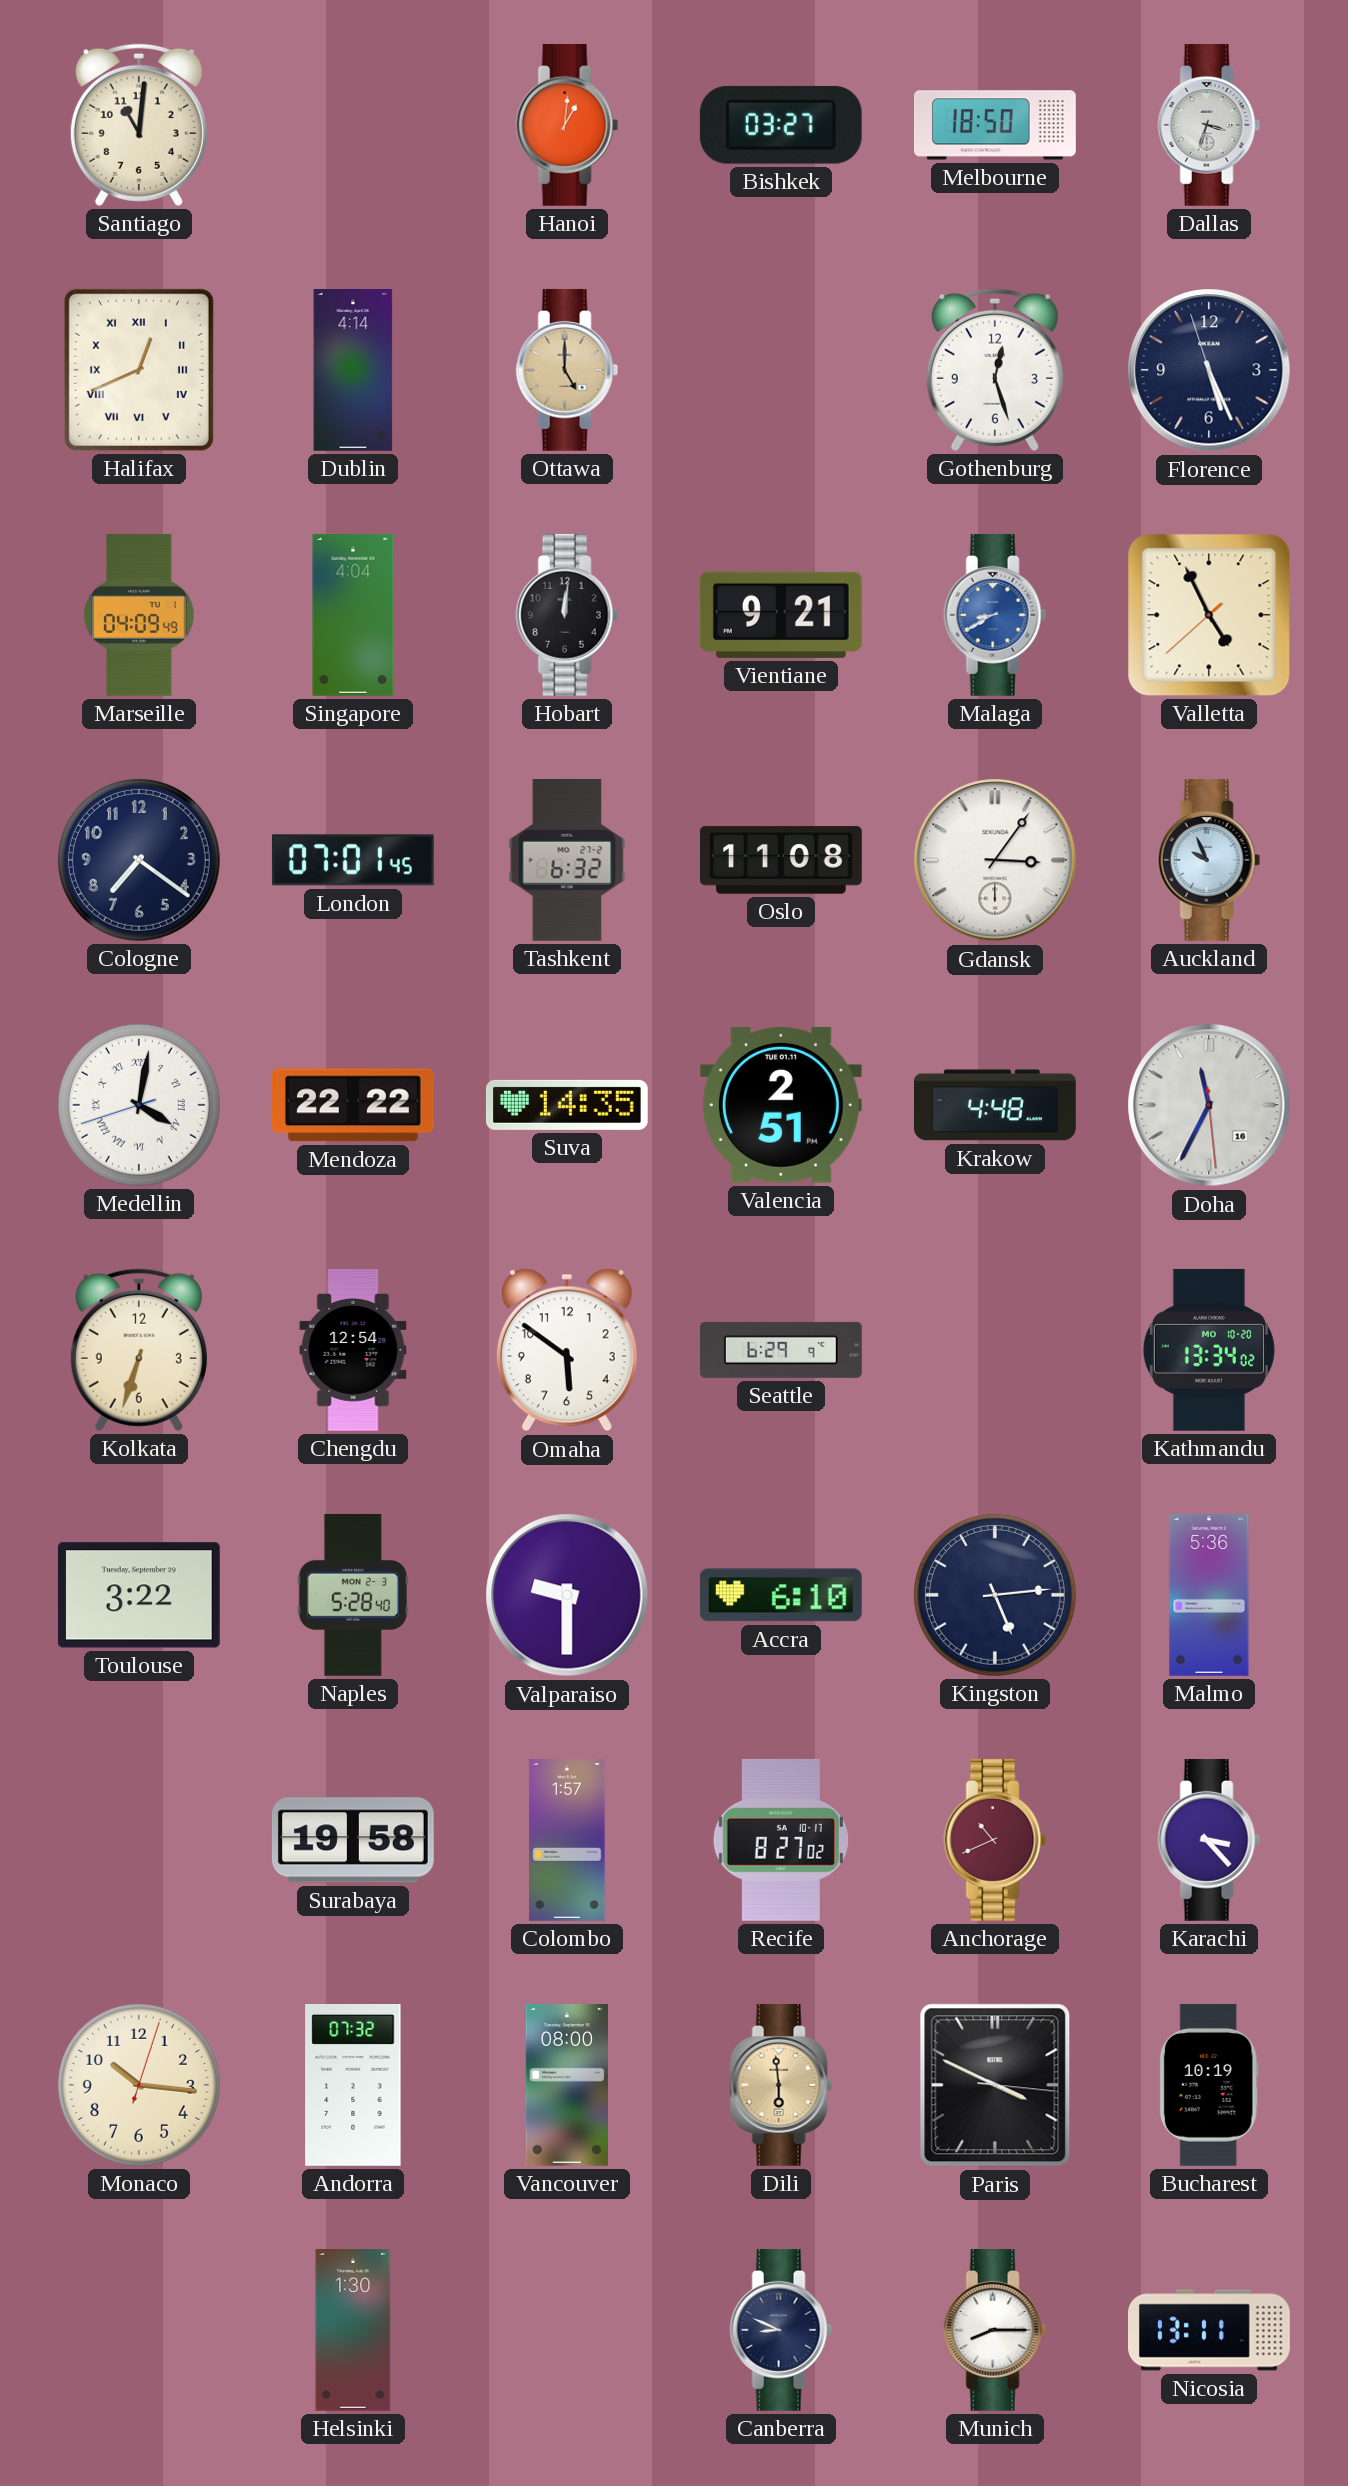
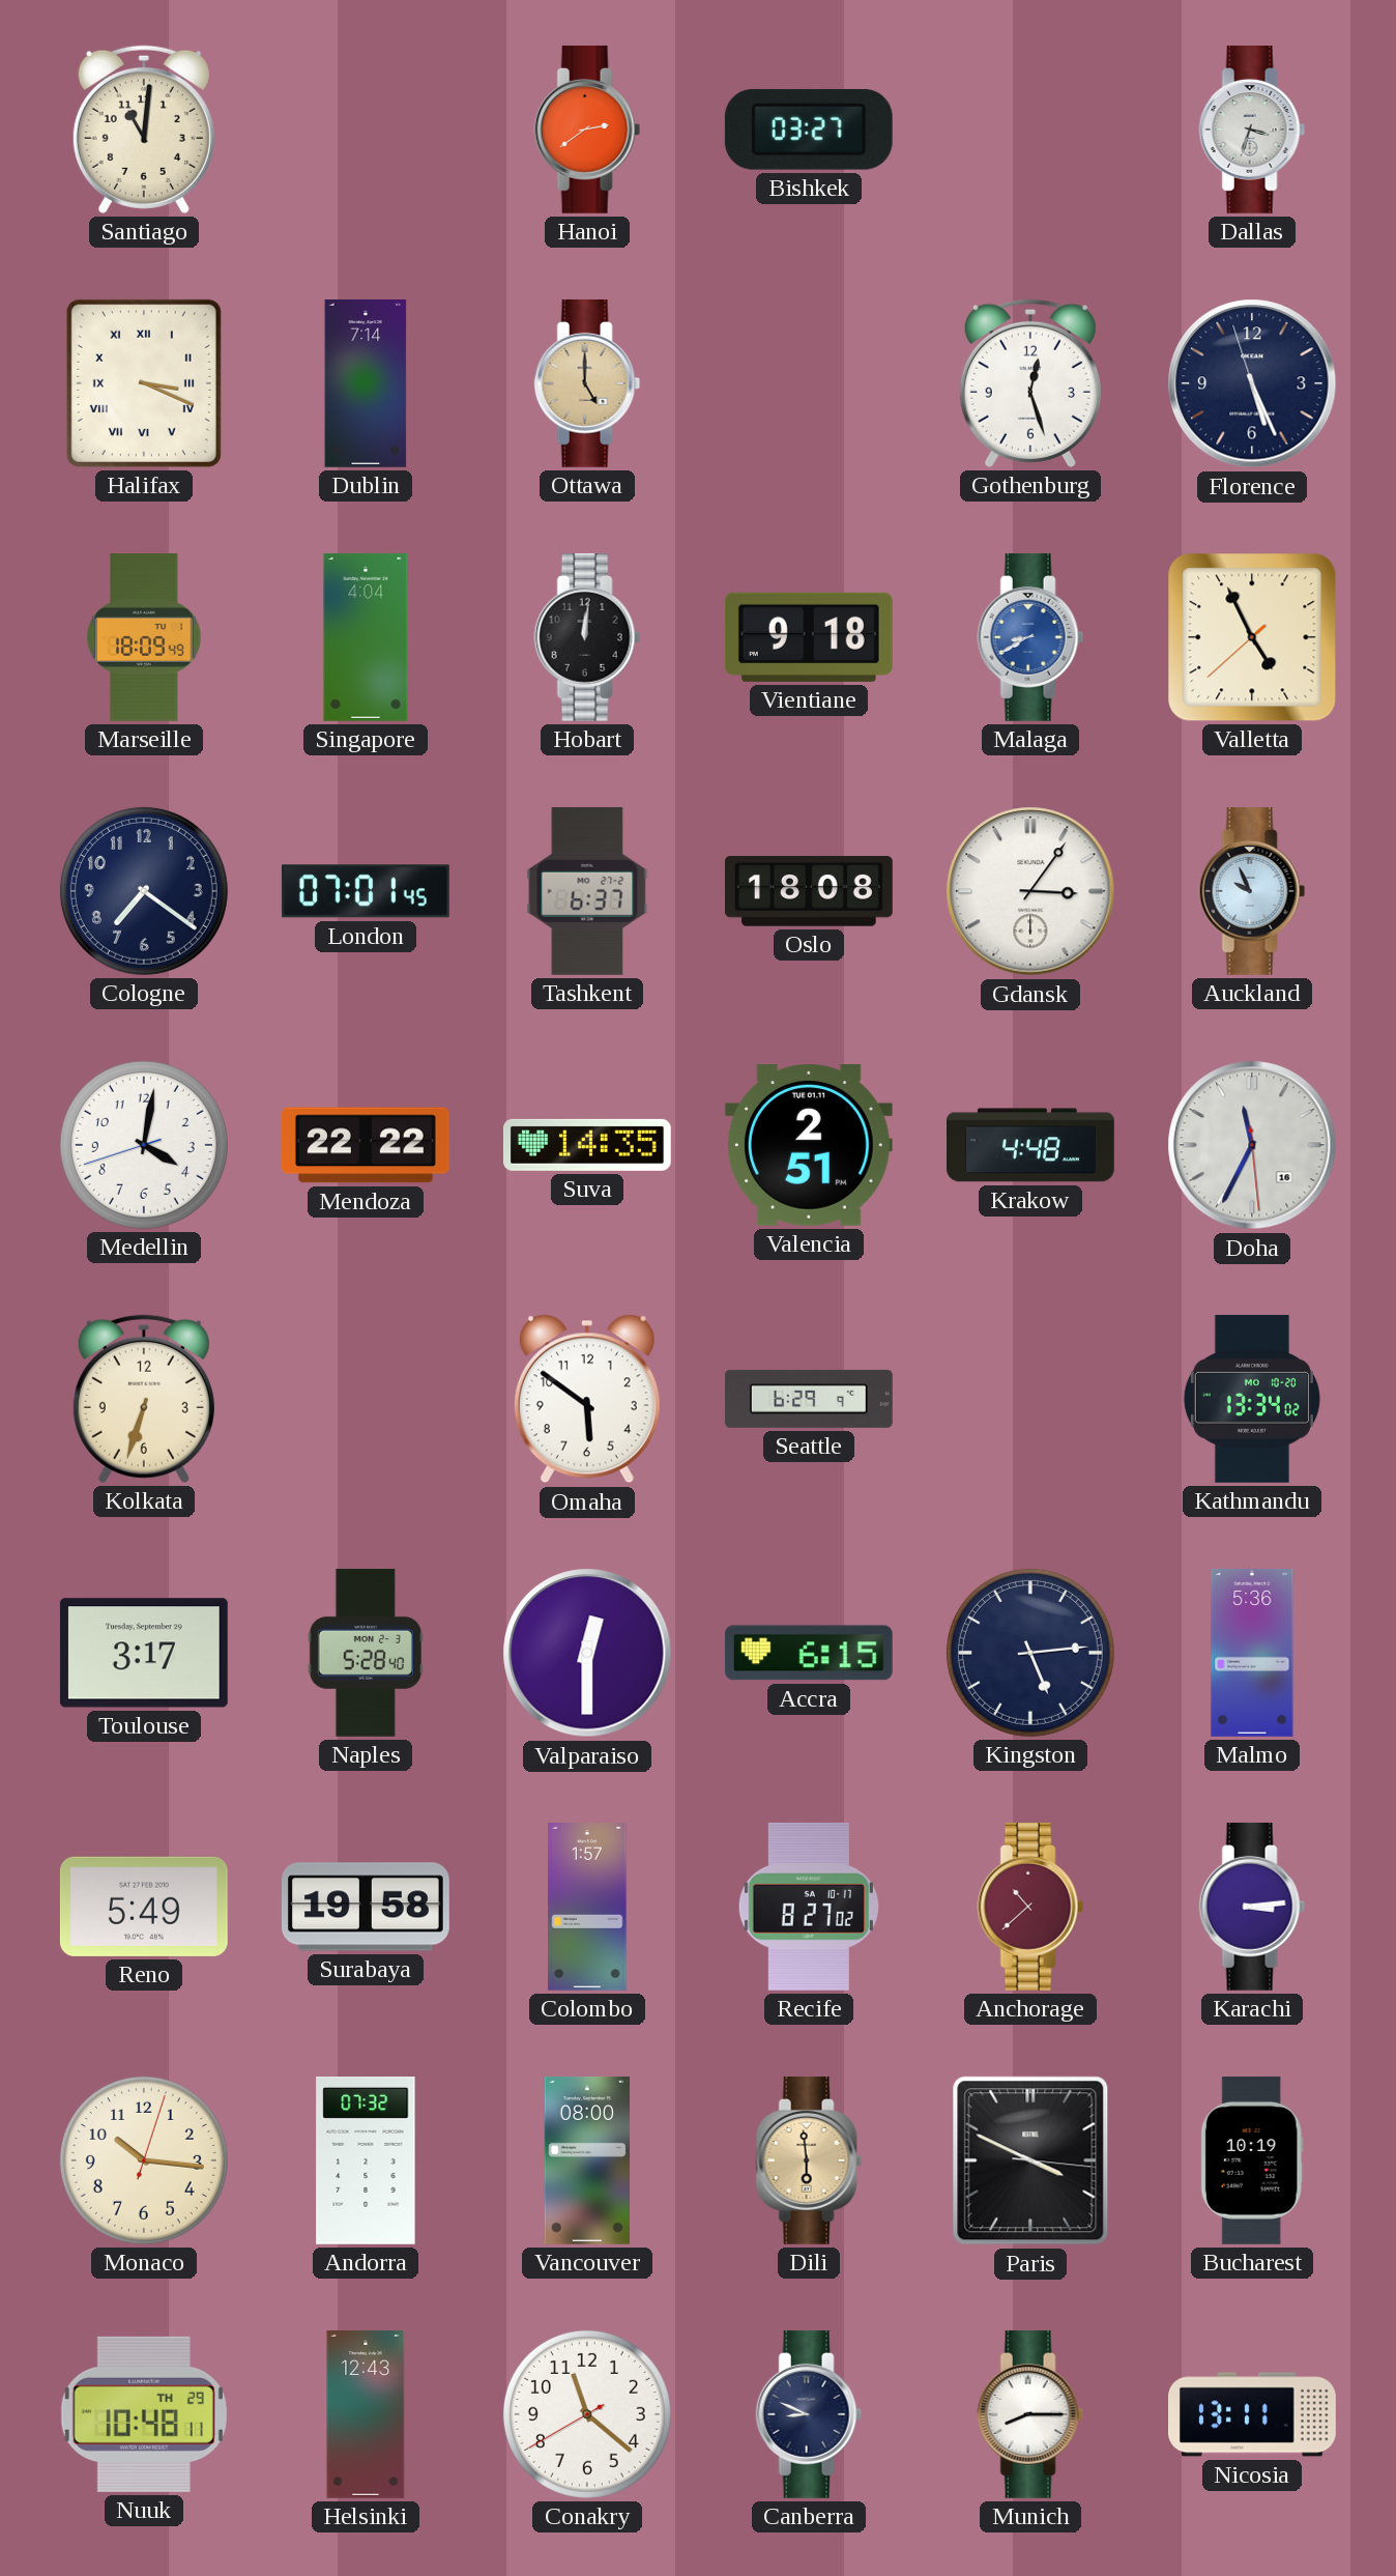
Hanoi: 1:01 -> 2:39 (587, 130)
Melbourne: 18:50 -> none (996, 125)
Halifax: 12:41 -> 3:19 (144, 383)
Dublin: 4:14 -> 7:14 (366, 384)
Marseille: 04:09 -> 18:09 (144, 638)
Vientiane: 9:21 -> 9:18 (809, 637)
Tashkent: 6:32 -> 6:37 (587, 891)
Oslo: 11:08 -> 18:08 (809, 891)
Medellin numerals: Roman -> Arabic (144, 1145)
Chengdu: 12:54 -> none (353, 1351)
Toulouse: 3:22 -> 3:17 (144, 1653)
Valparaiso: 9:30 -> 12:30 (587, 1653)
Accra: 6:10 -> 6:15 (809, 1653)
Reno: none -> 5:49 (144, 1907)
Anchorage: 10:41 -> 10:38 (1030, 1907)
Karachi: 3:23 -> 3:14 (1252, 1907)
Nuuk: none -> 10:48 (144, 2414)
Helsinki: 1:30 -> 12:43 (366, 2415)
Conakry: none -> 11:21 (587, 2414)
